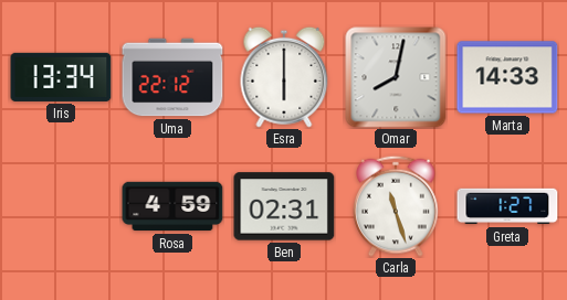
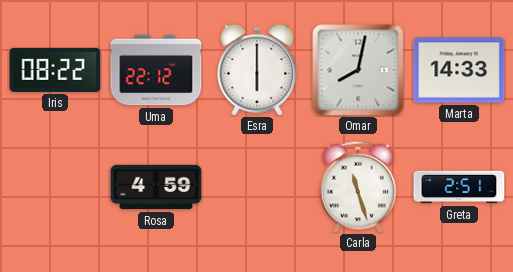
Iris: 13:34 -> 08:22 (55, 70)
Ben: 02:31 -> none (284, 206)
Greta: 1:27 -> 2:51 (459, 187)
